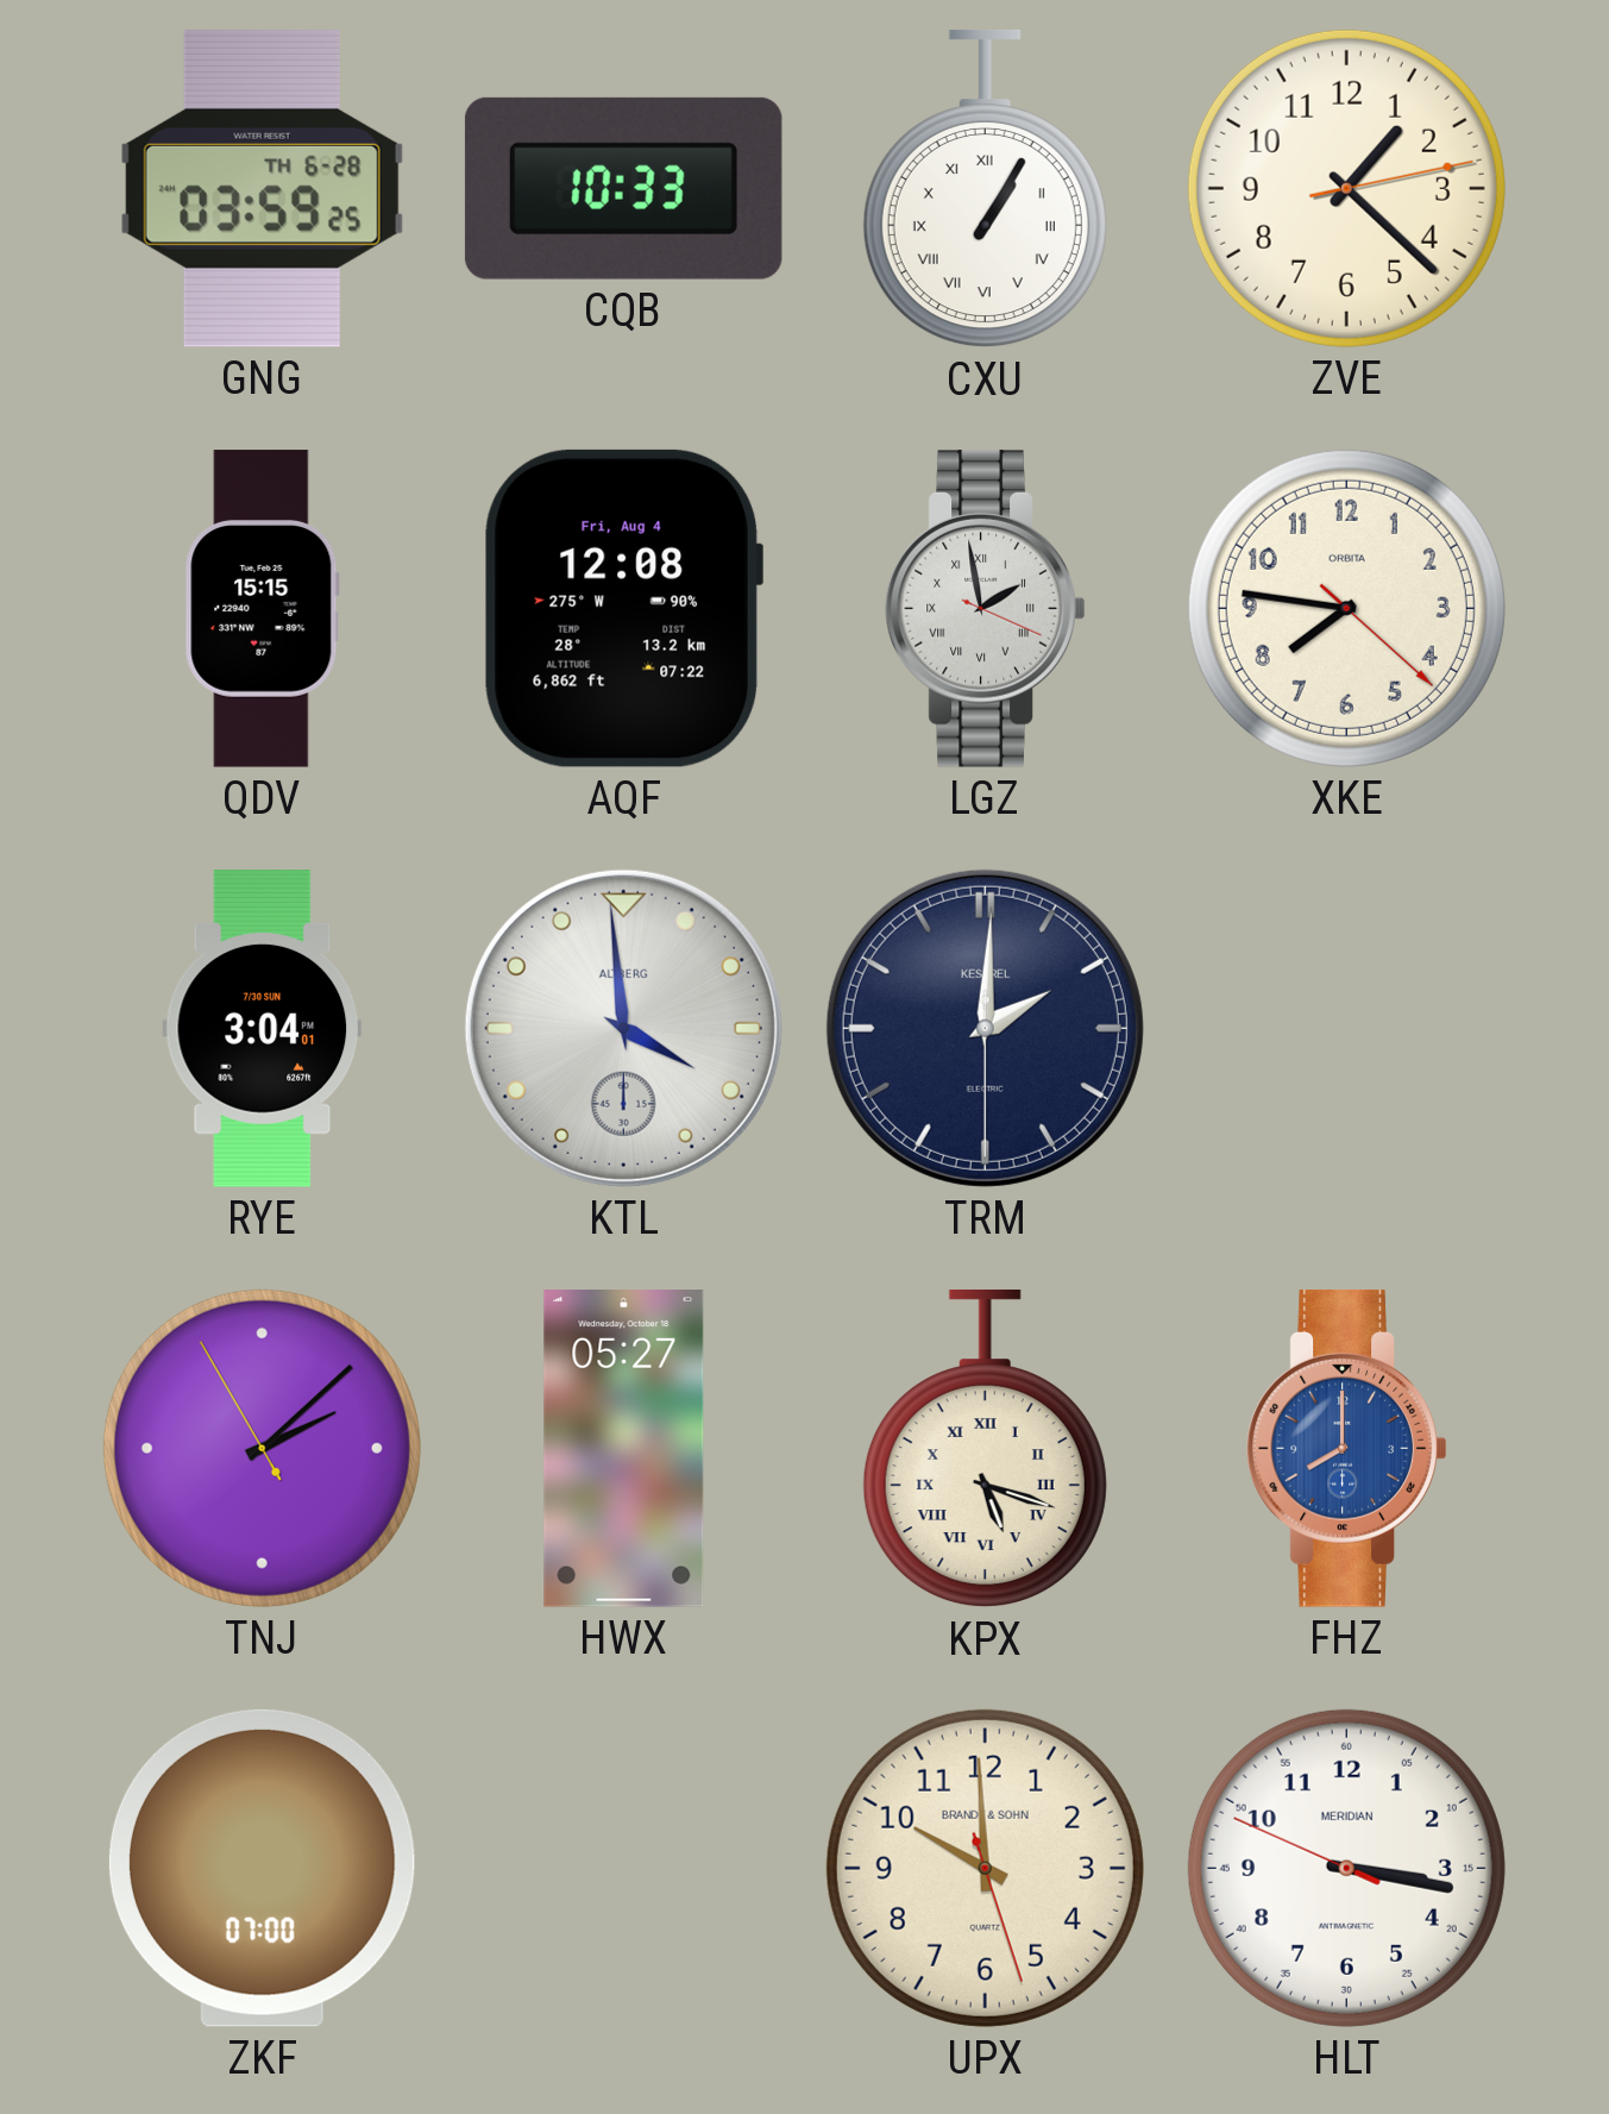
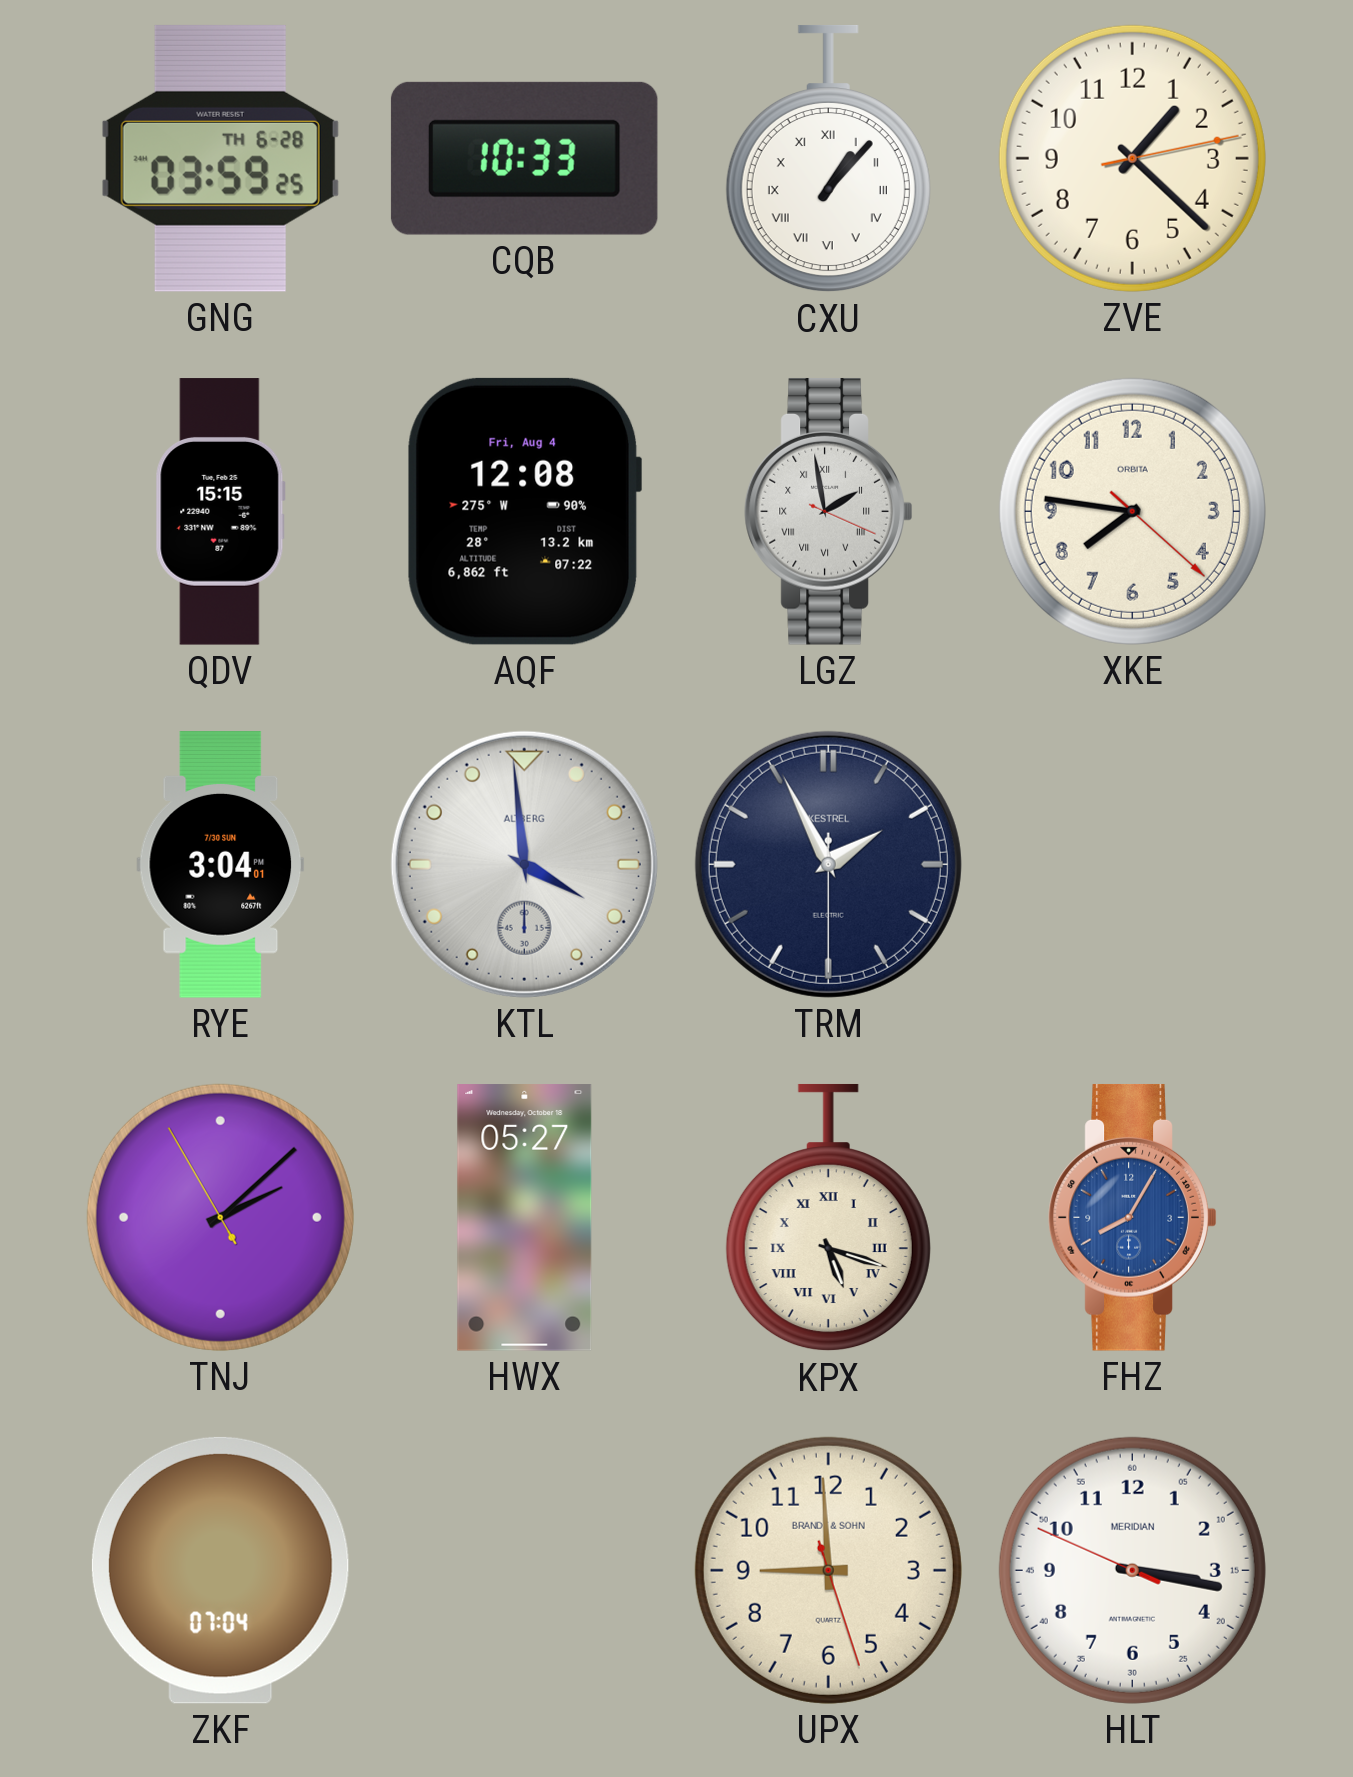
CXU: 1:05 -> 1:07 (828, 159)
TRM: 2:00 -> 1:55 (828, 864)
FHZ: 8:00 -> 8:05 (1133, 1218)
ZKF: 07:00 -> 07:04 (220, 1570)
UPX: 9:59 -> 8:59 (828, 1570)
